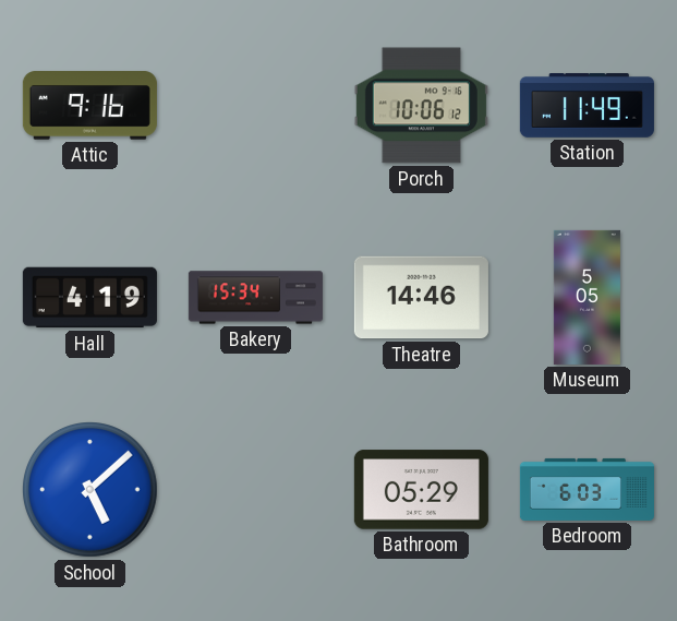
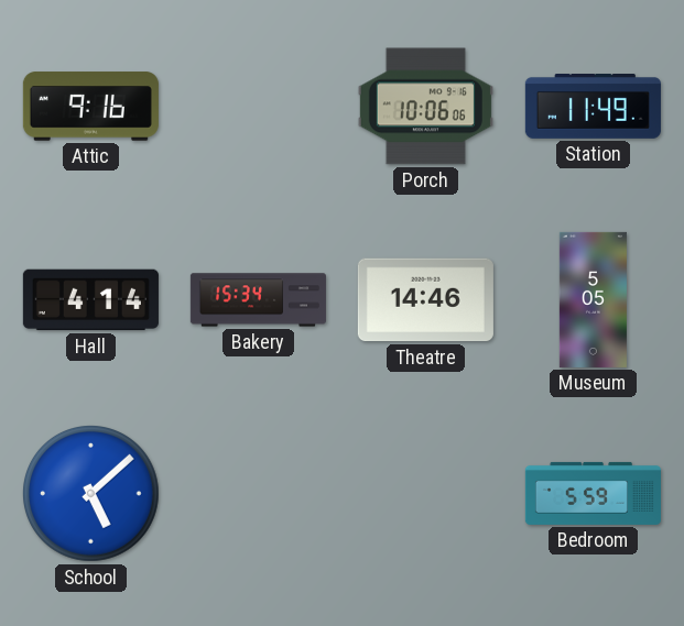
Porch: 10:06:12 -> 10:06:06 (425, 107)
Hall: 4:19 -> 4:14 (90, 300)
Bathroom: 05:29 -> none (421, 490)
Bedroom: 6:03 -> 5:59 (593, 493)
